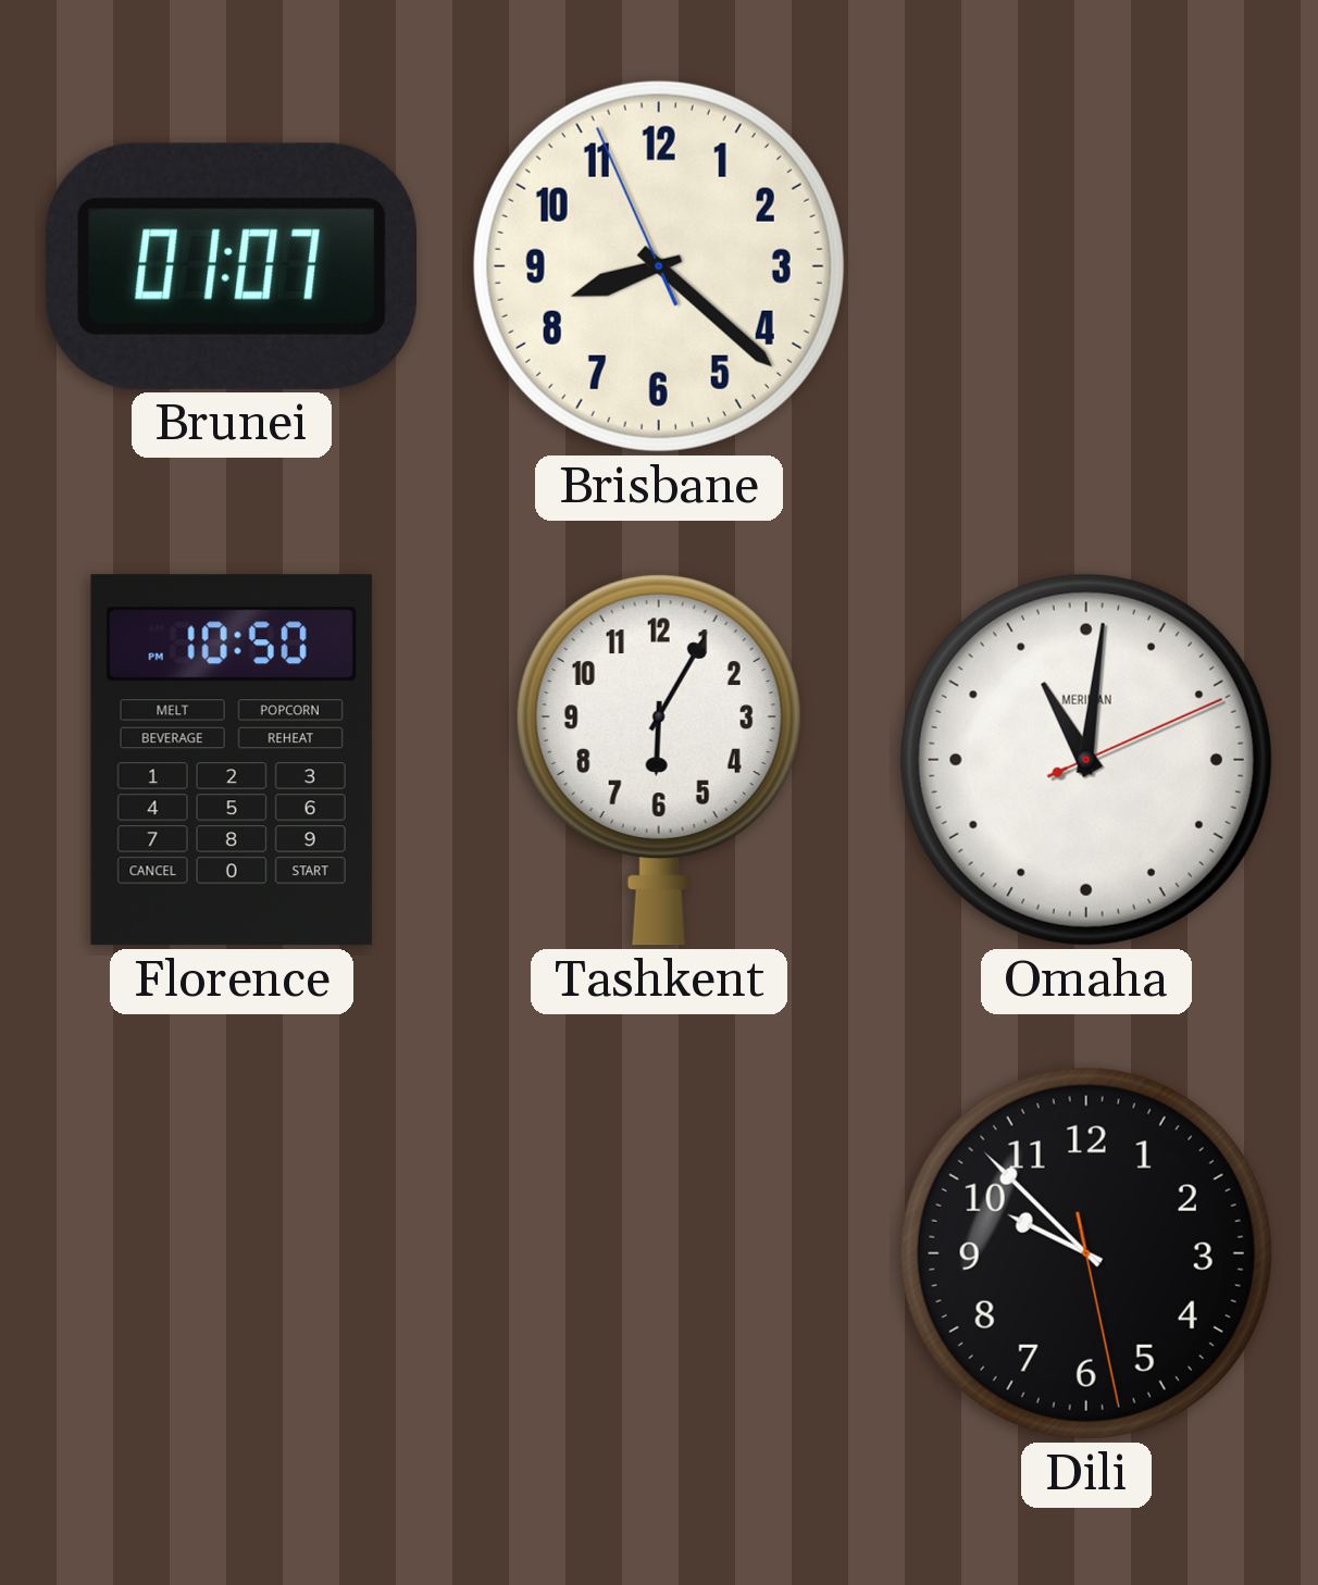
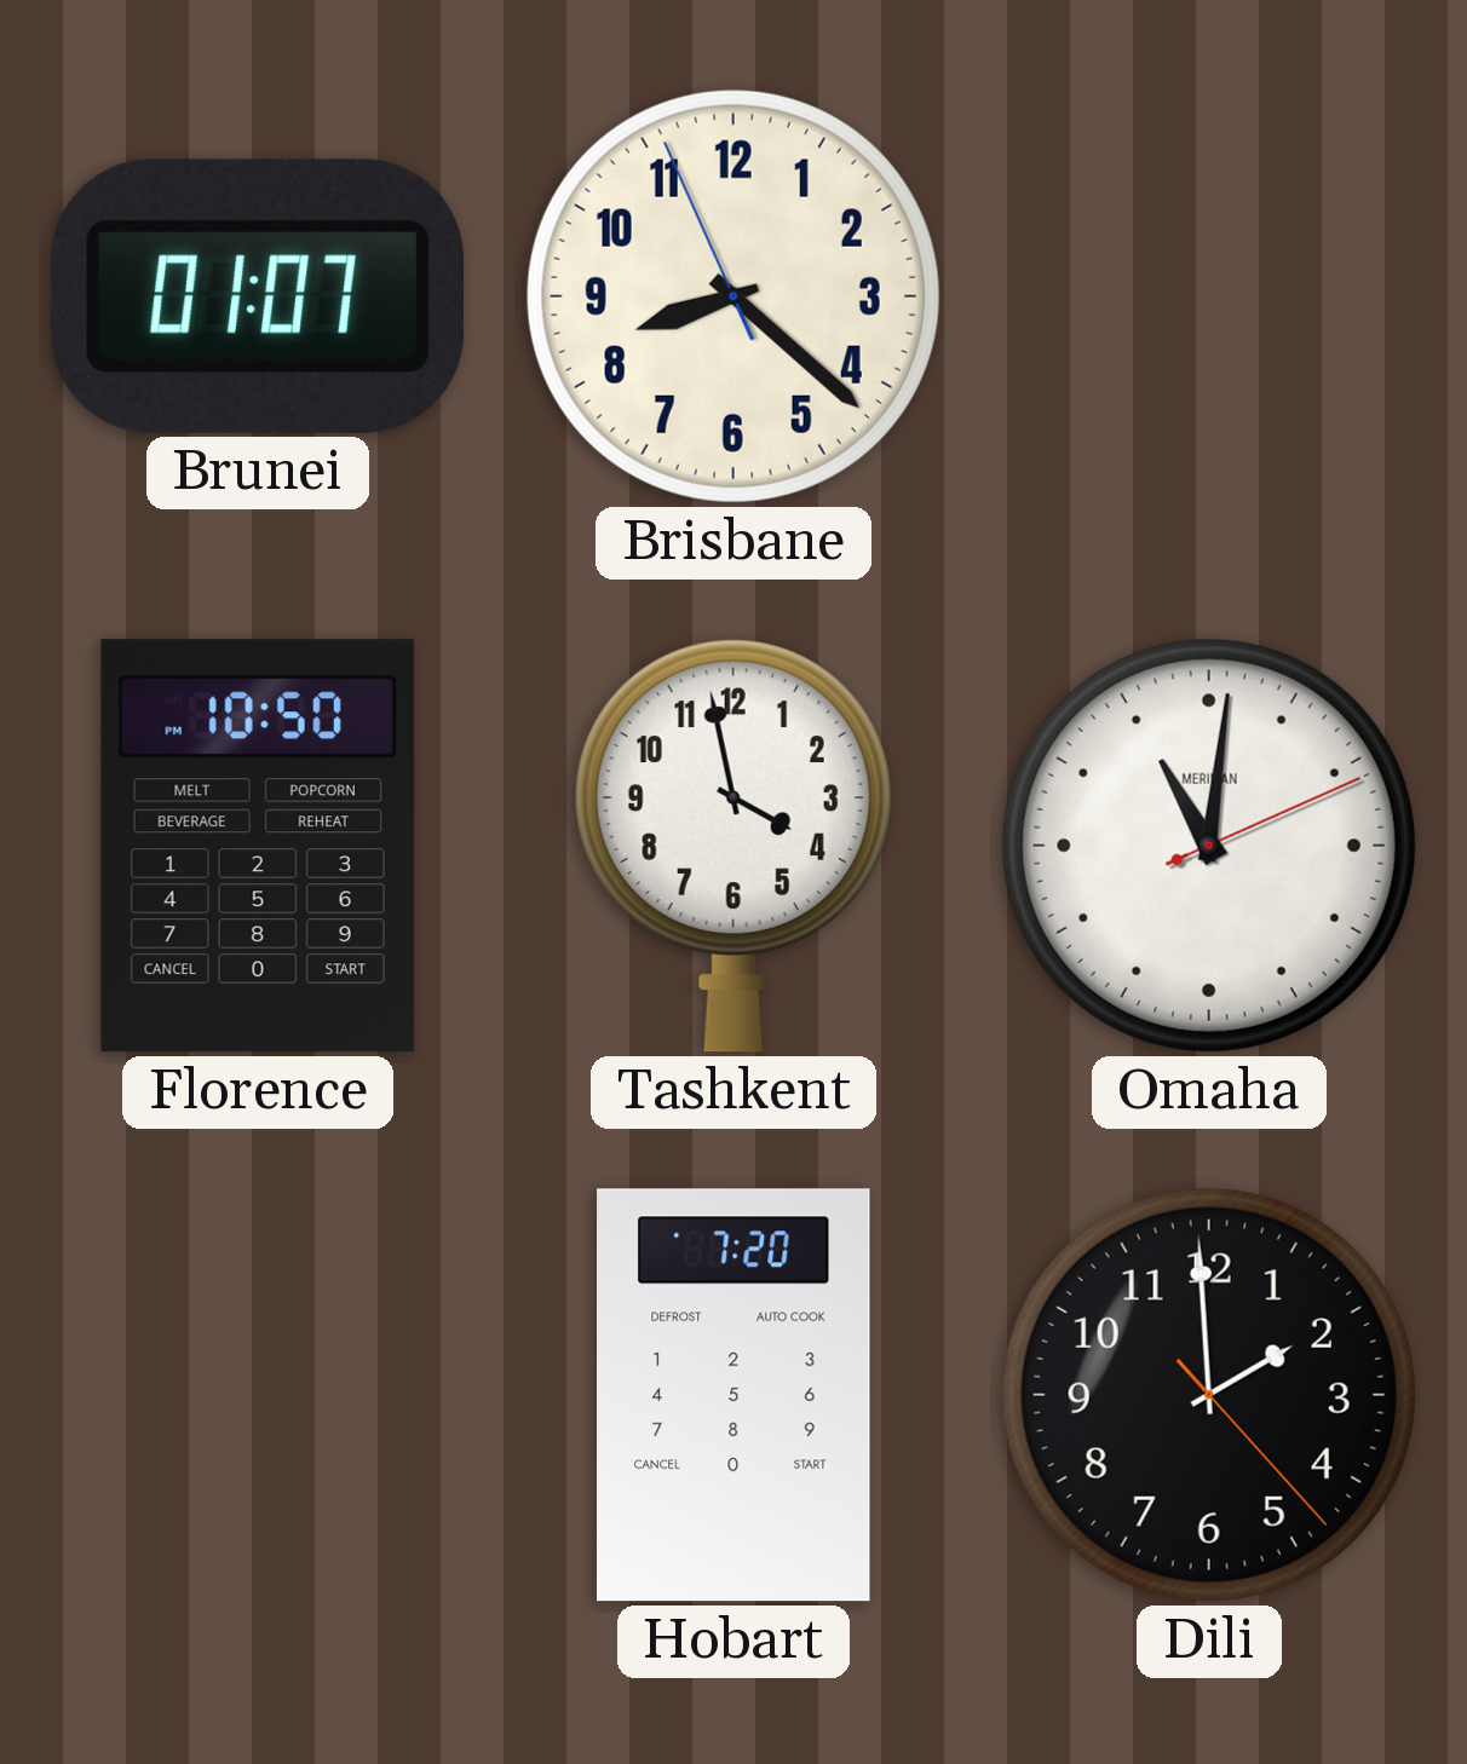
Tashkent: 6:05 -> 3:58 (733, 846)
Hobart: none -> 7:20 (733, 1395)
Dili: 9:52 -> 1:59 (1209, 1395)
